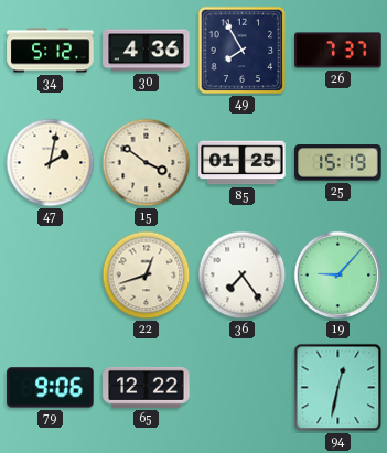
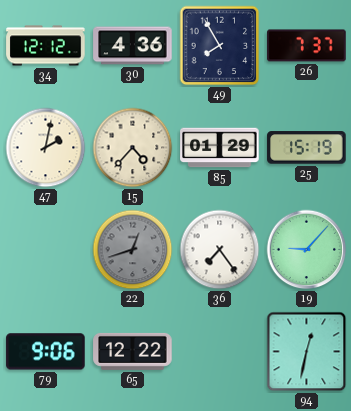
34: 5:12 -> 12:12 (46, 46)
15: 3:51 -> 4:37 (133, 148)
85: 01:25 -> 01:29 (220, 148)
22 dial: cream -> grey (133, 250)
